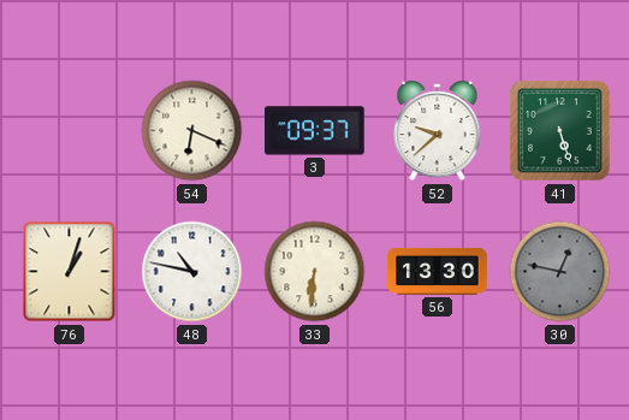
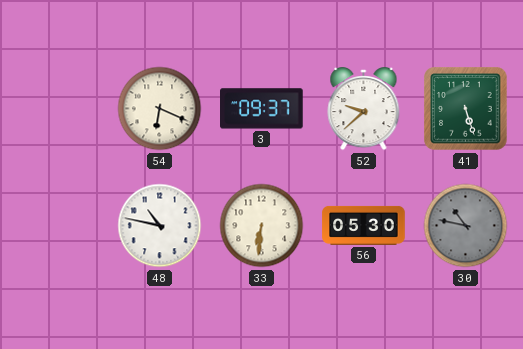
76: 1:03 -> none (70, 272)
56: 13:30 -> 05:30 (364, 225)
30: 12:47 -> 10:47 (466, 226)
